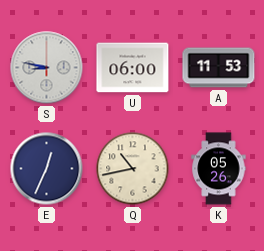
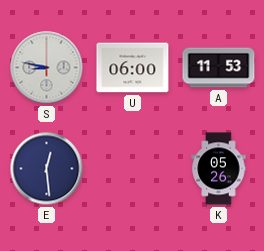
E: 12:34 -> 12:29 (47, 169)
Q: 10:43 -> none (133, 169)
